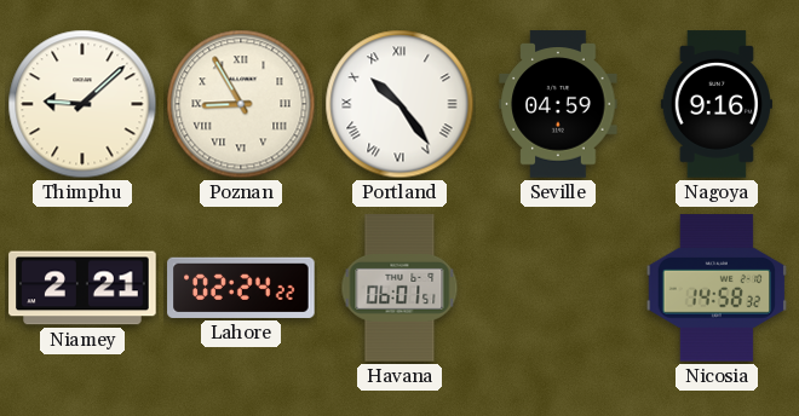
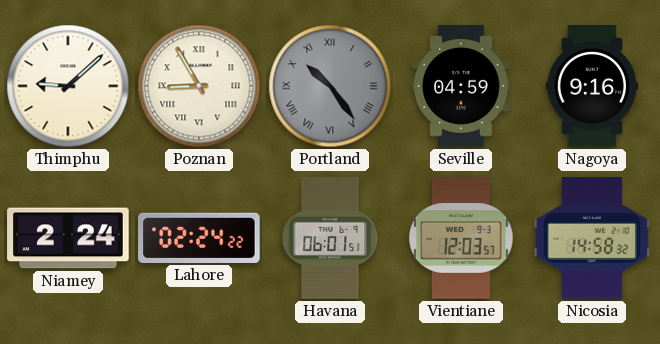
Portland dial: white -> grey (330, 86)
Niamey: 2:21 -> 2:24 (68, 238)
Vientiane: none -> 12:03 (461, 238)
